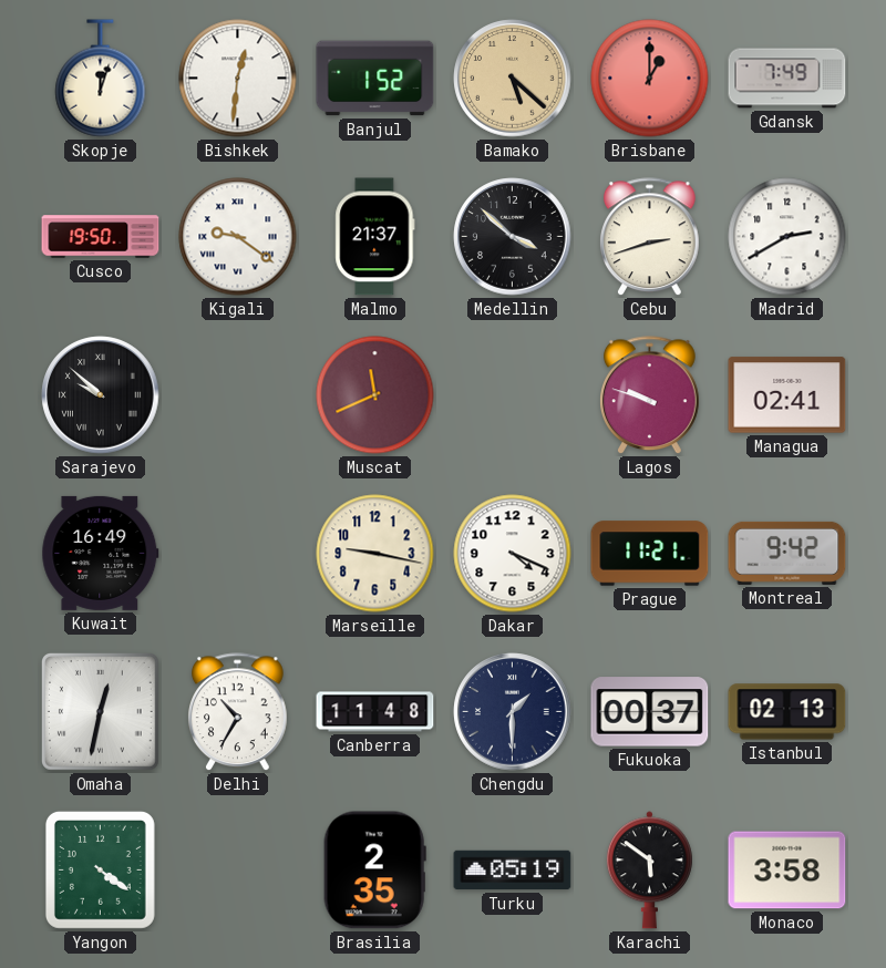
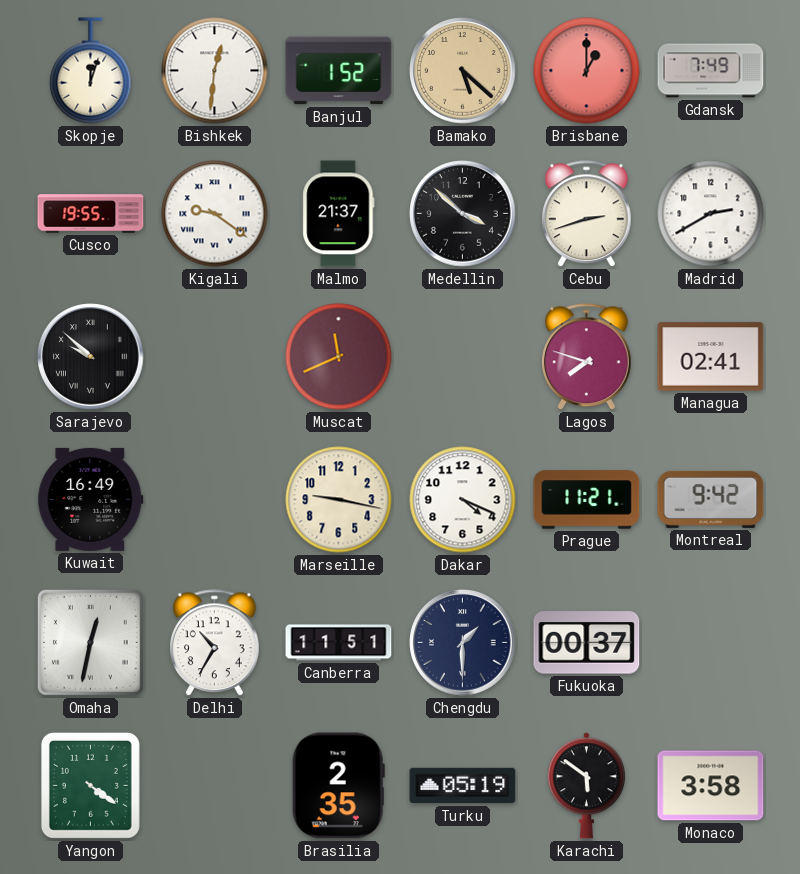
Cusco: 19:50 -> 19:55 (91, 214)
Lagos: 9:48 -> 7:48 (587, 357)
Canberra: 11:48 -> 11:51 (339, 643)
Istanbul: 02:13 -> none (787, 712)
